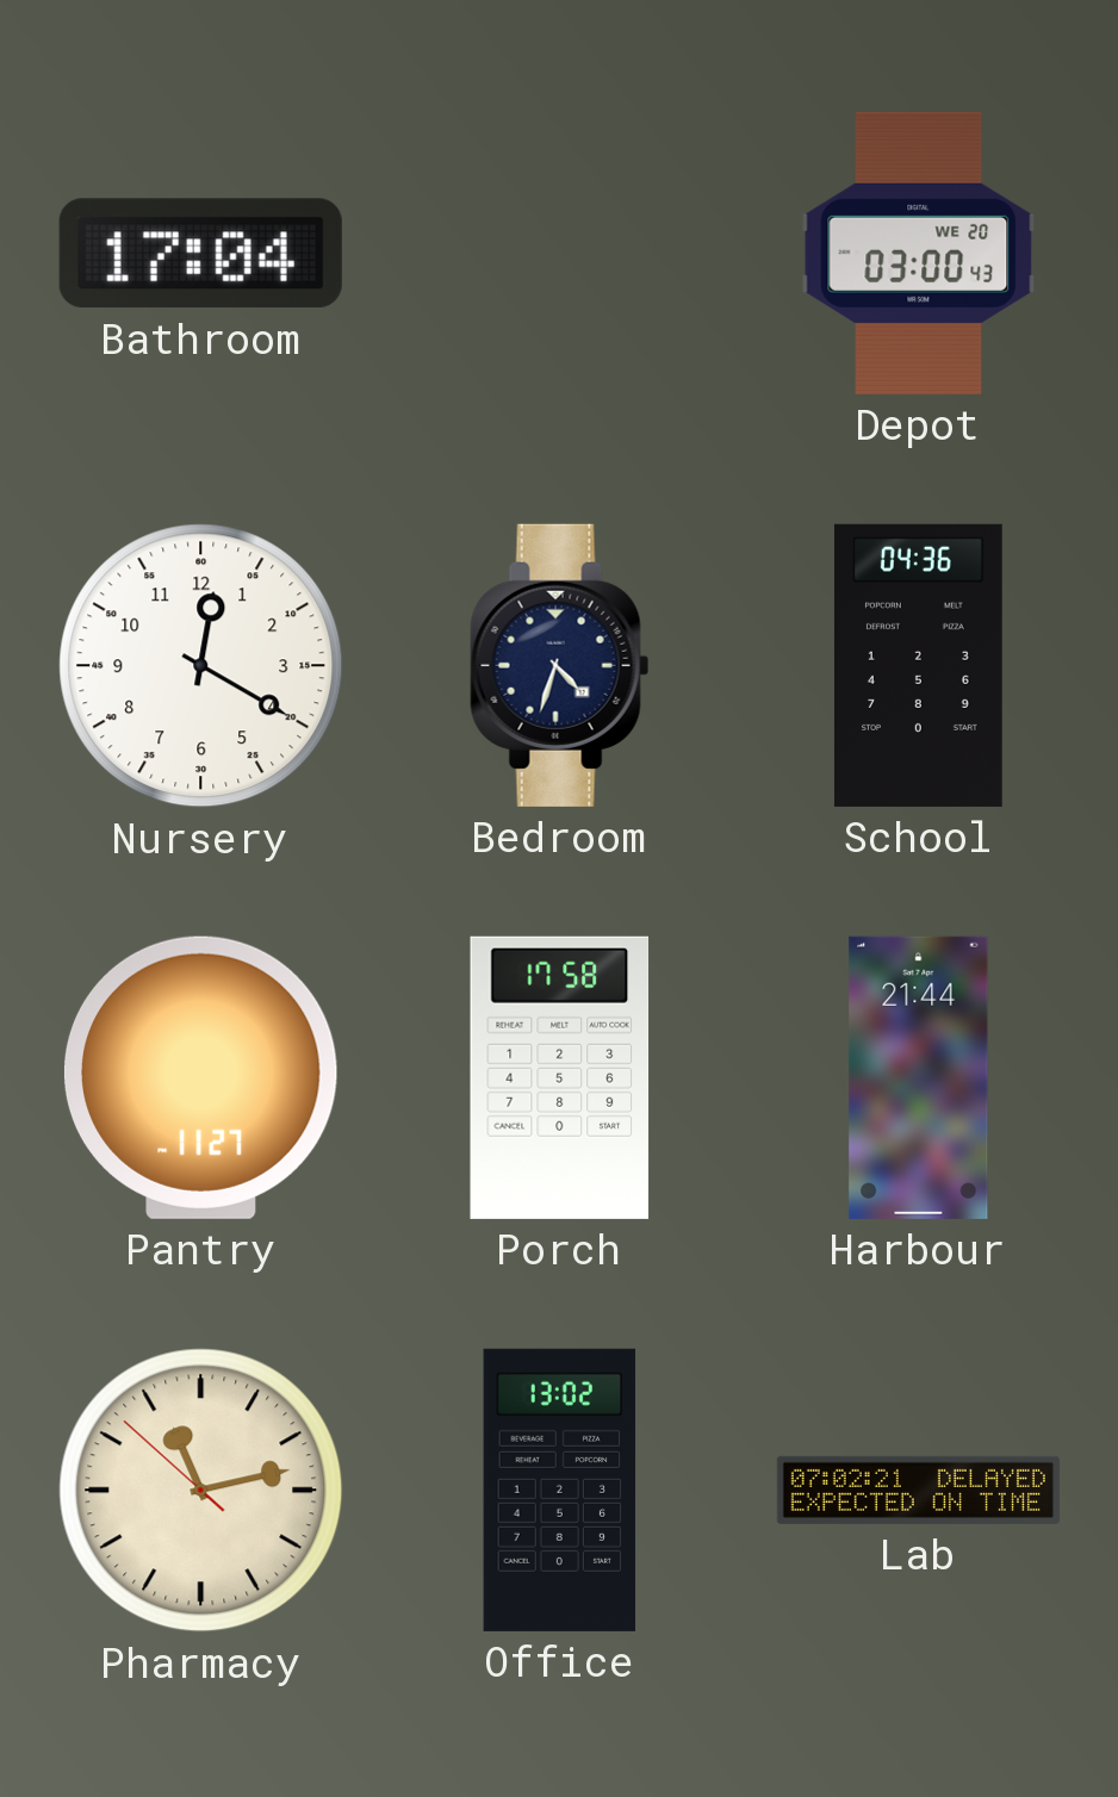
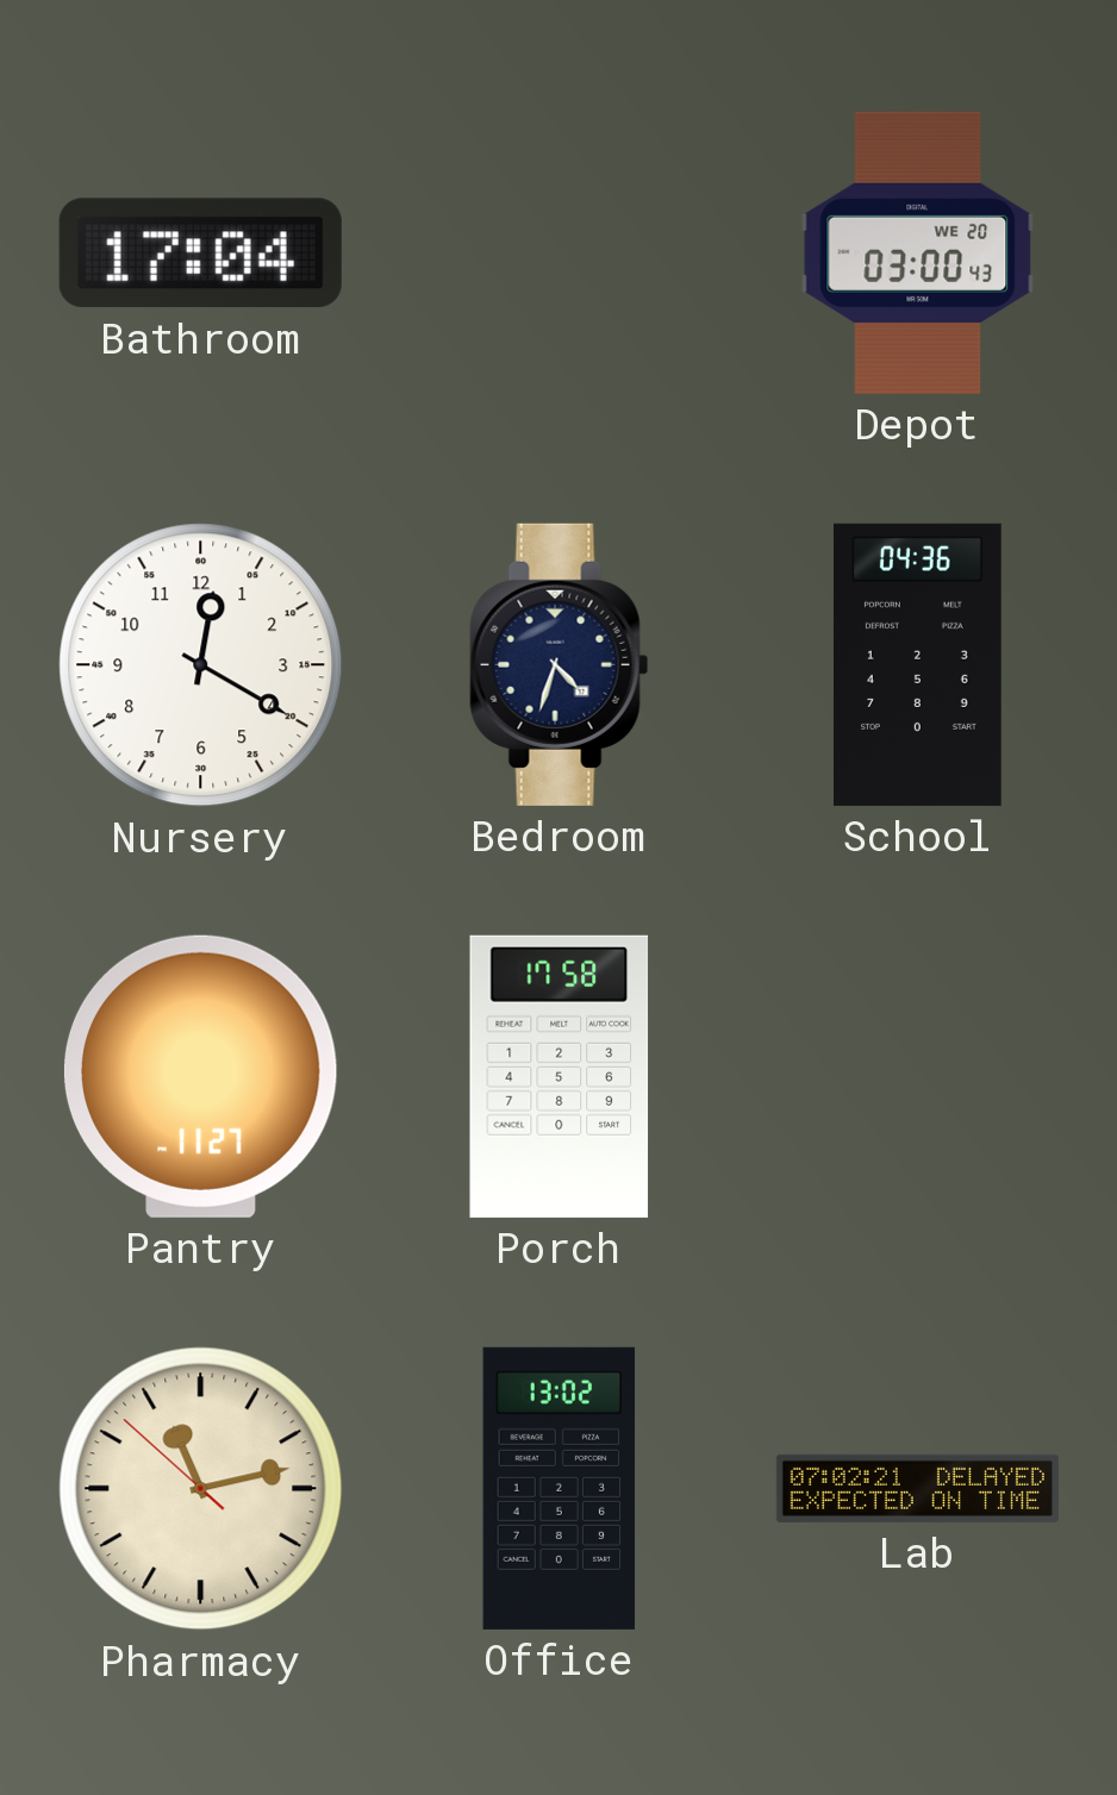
Harbour: 21:44 -> none (919, 1077)
